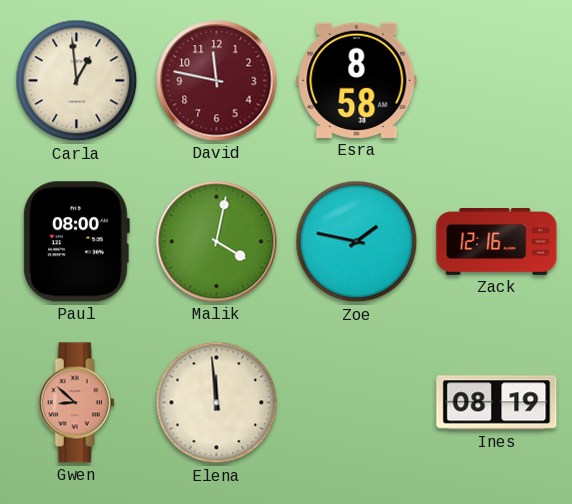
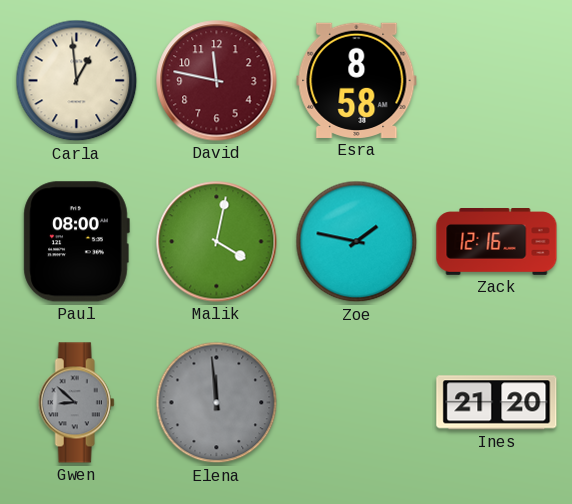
Gwen dial: salmon -> grey (76, 403)
Elena dial: cream -> grey (217, 403)
Ines: 08:19 -> 21:20 (497, 403)
